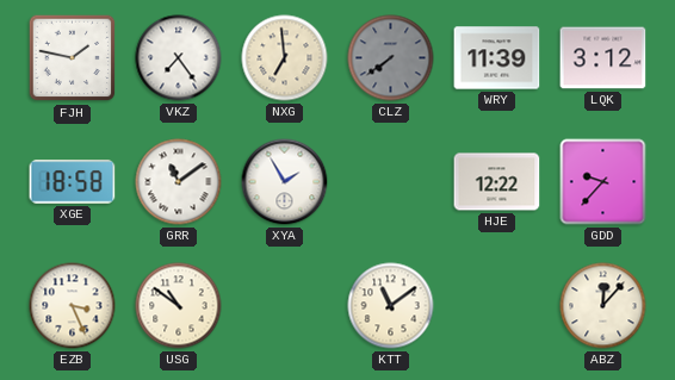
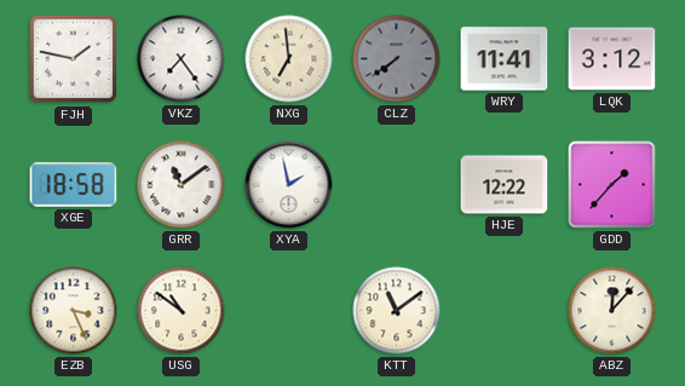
WRY: 11:39 -> 11:41 (505, 59)
XYA: 1:55 -> 1:58 (289, 185)
GDD: 9:37 -> 1:37 (612, 185)
